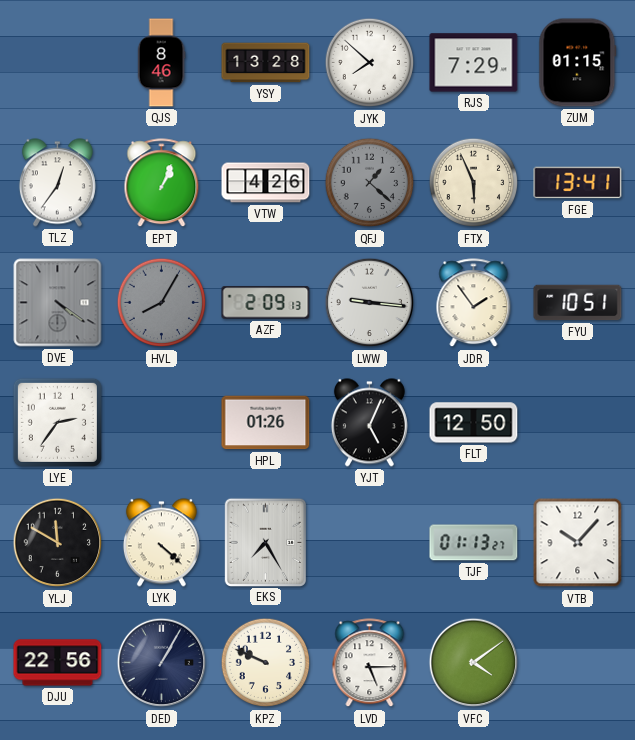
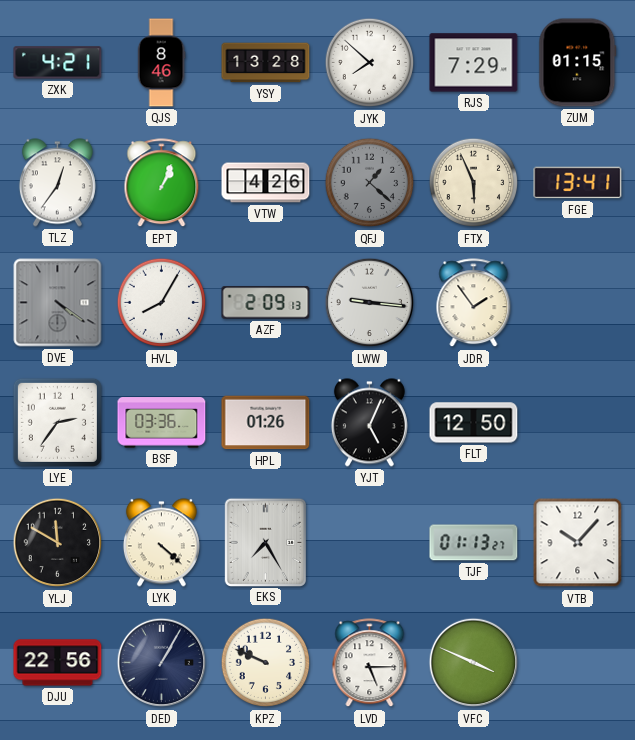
ZXK: none -> 4:21 (58, 63)
HVL dial: grey -> white (162, 303)
FYU: 10:51 -> none (578, 303)
BSF: none -> 03:36 (162, 423)
VFC: 4:09 -> 3:49 (474, 663)
